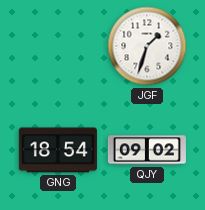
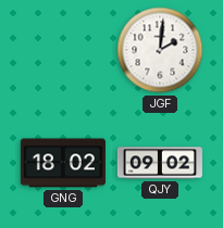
JGF: 1:33 -> 2:01 (160, 50)
GNG: 18:54 -> 18:02 (63, 163)
